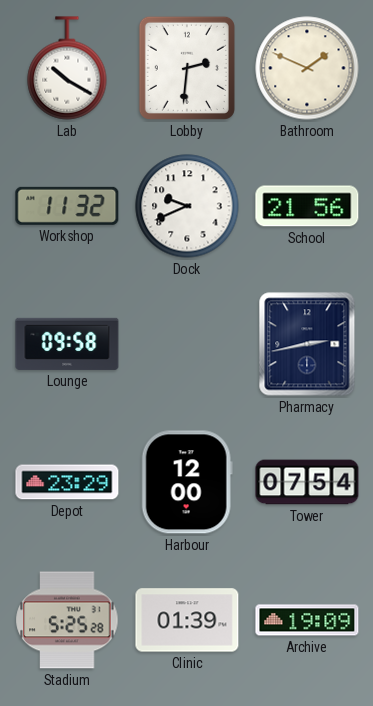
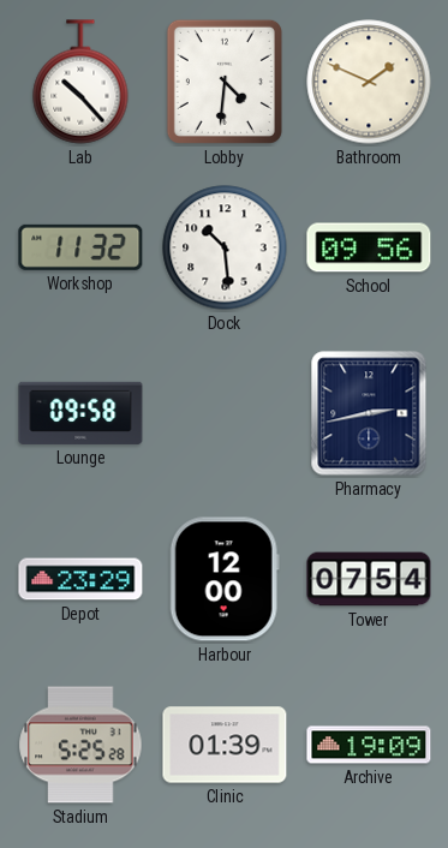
Lab: 10:20 -> 10:23 (80, 82)
Lobby: 2:31 -> 4:31 (225, 82)
Dock: 9:41 -> 10:29 (225, 247)
School: 21:56 -> 09:56 (369, 247)
